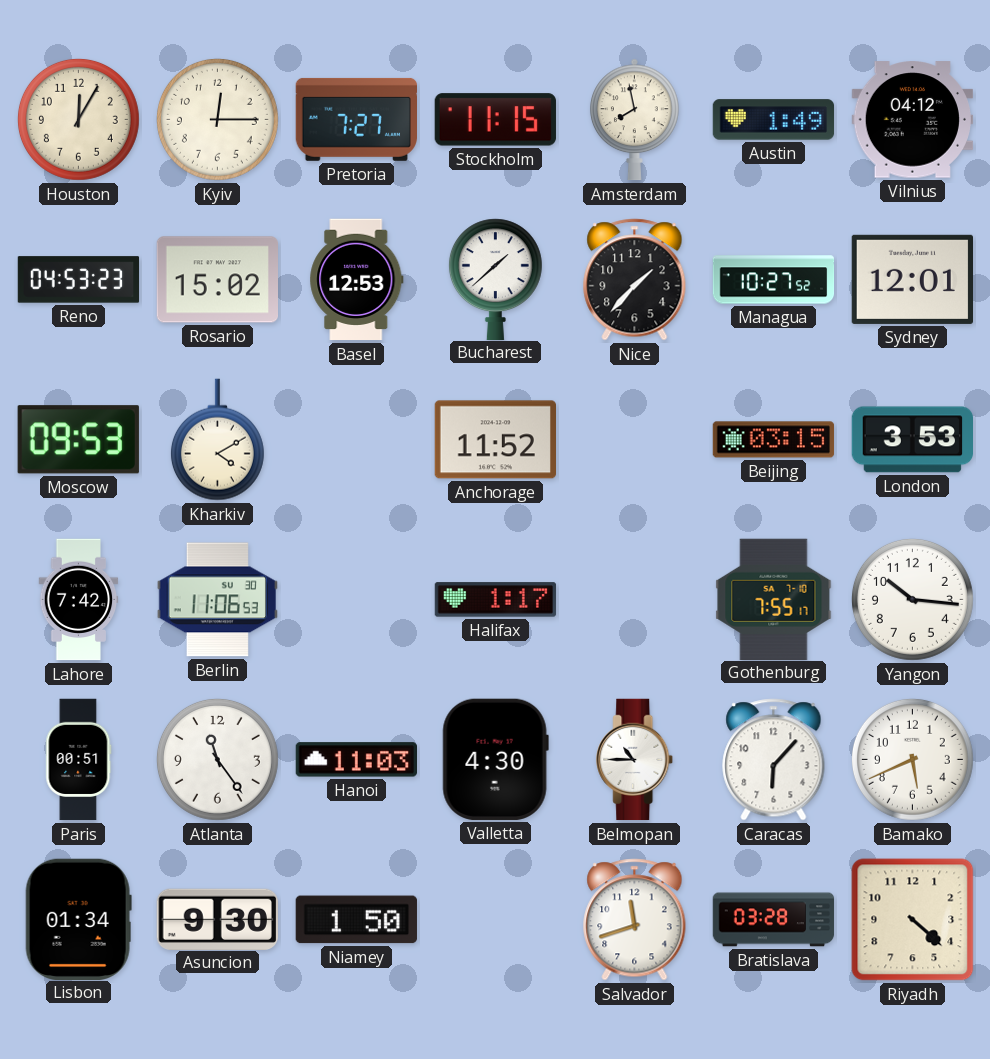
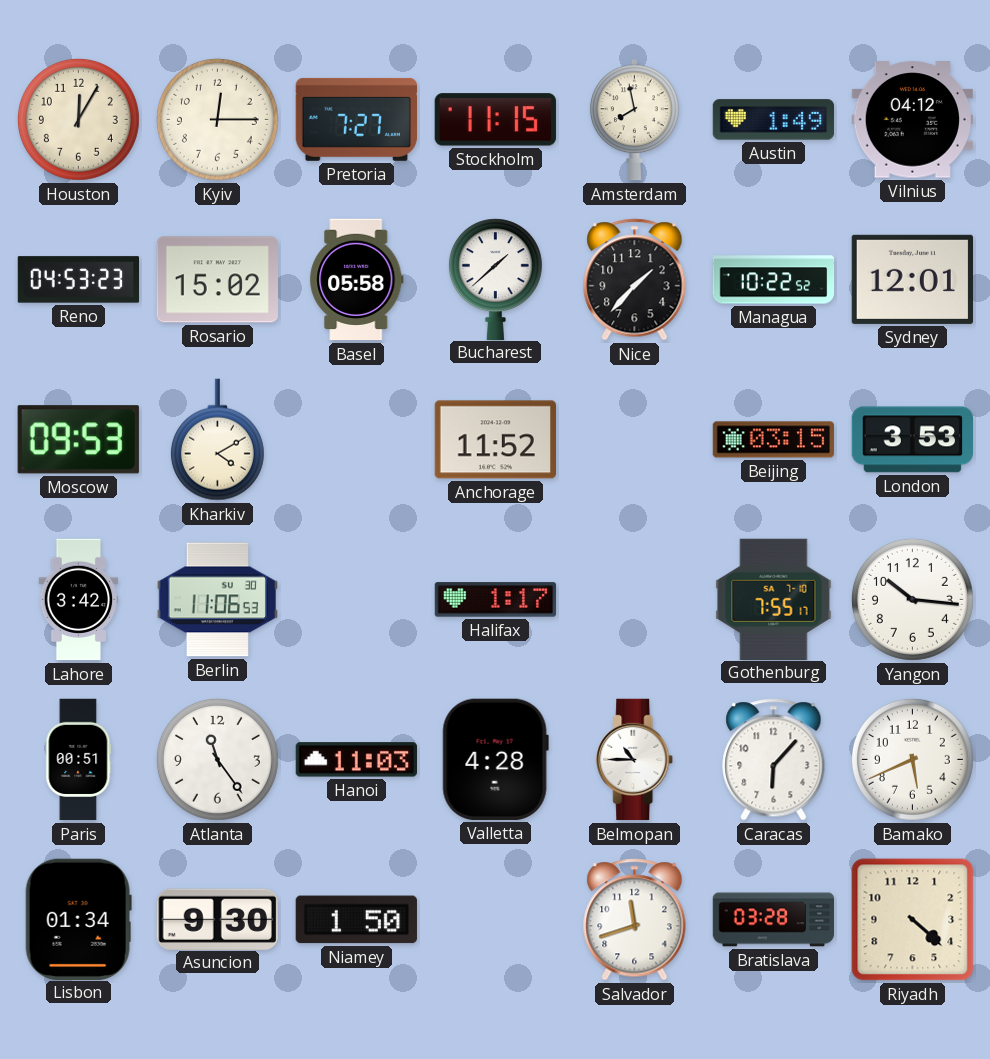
Basel: 12:53 -> 05:58 (357, 280)
Managua: 10:27 -> 10:22 (774, 280)
Lahore: 7:42 -> 3:42 (79, 600)
Valletta: 4:30 -> 4:28 (495, 759)
